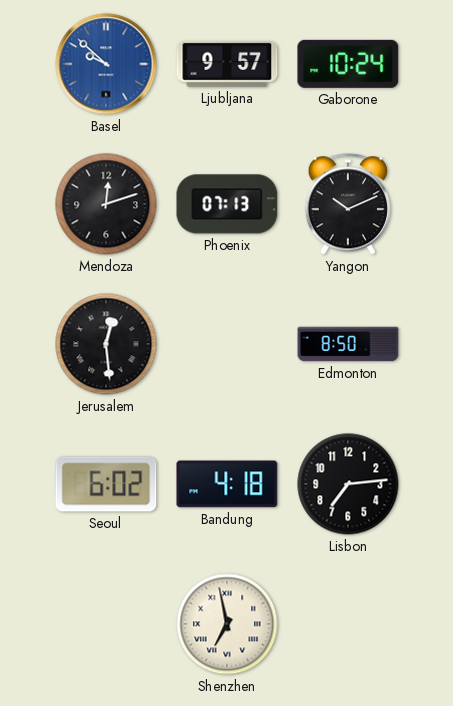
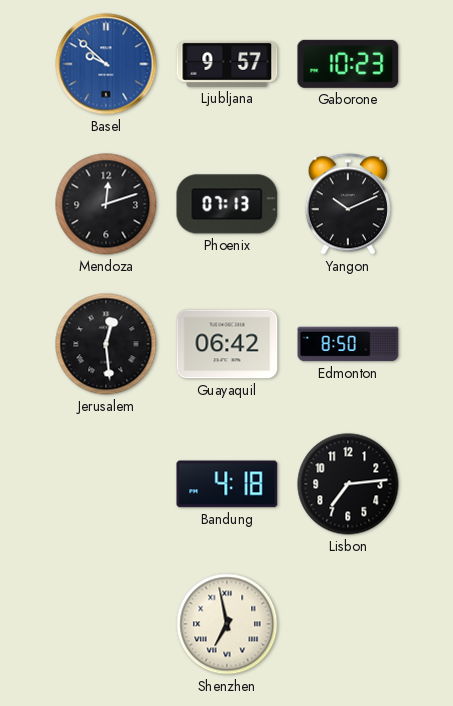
Gaborone: 10:24 -> 10:23 (348, 64)
Guayaquil: none -> 06:42 (227, 344)
Seoul: 6:02 -> none (106, 484)
